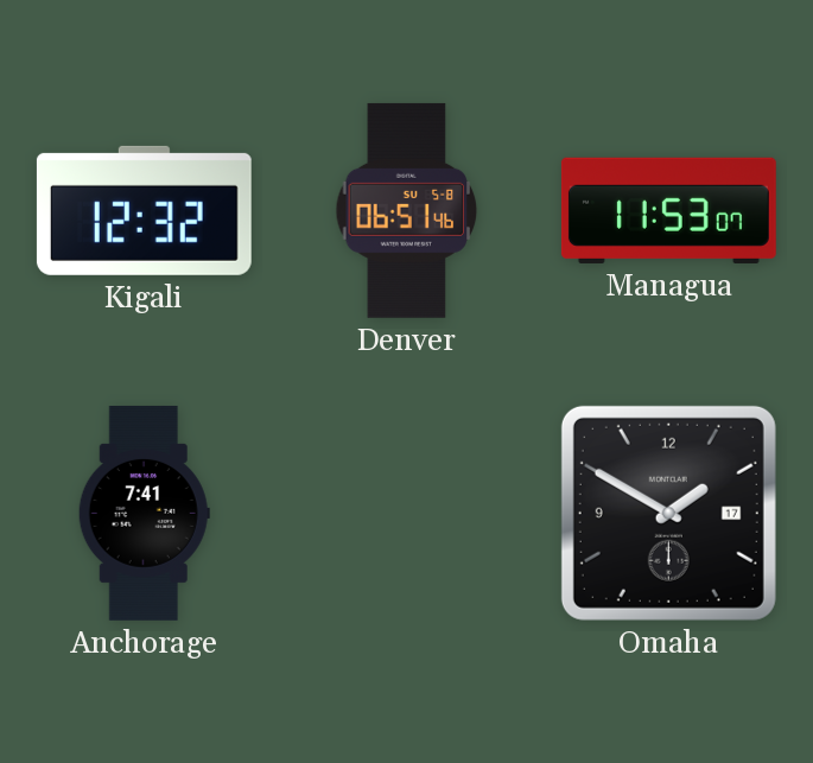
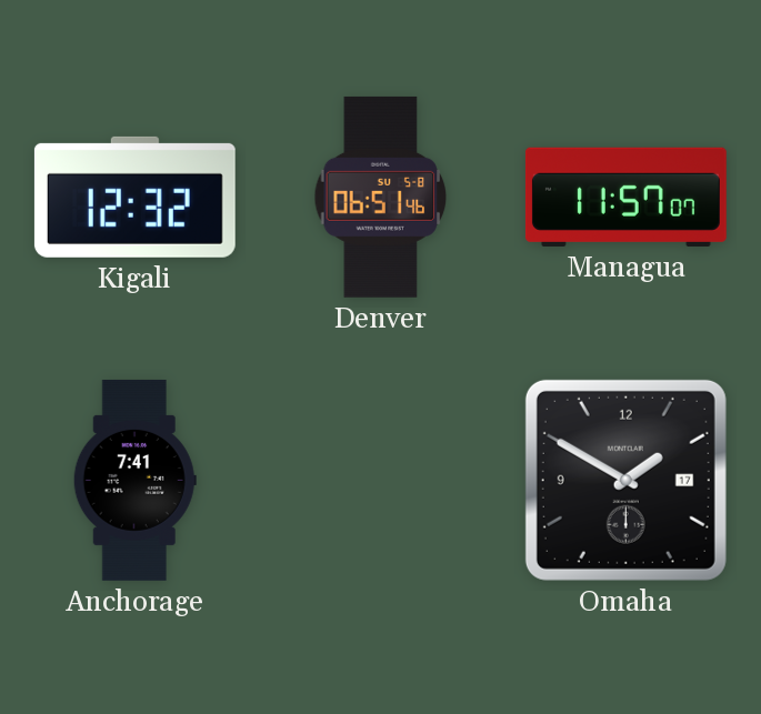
Managua: 11:53 -> 11:57 (625, 197)
